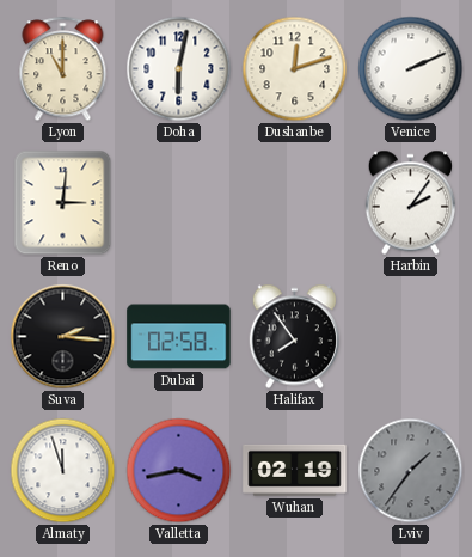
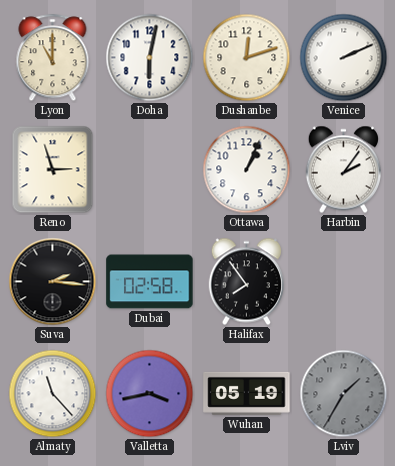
Reno: 3:01 -> 2:57 (53, 170)
Ottawa: none -> 1:04 (247, 170)
Almaty: 11:57 -> 11:23 (53, 394)
Wuhan: 02:19 -> 05:19 (247, 393)
Lviv: 1:36 -> 1:35 (344, 394)
